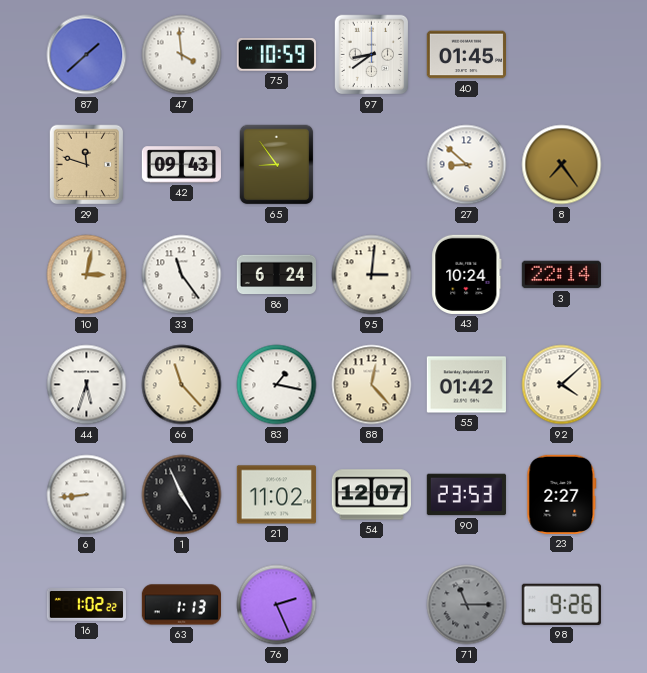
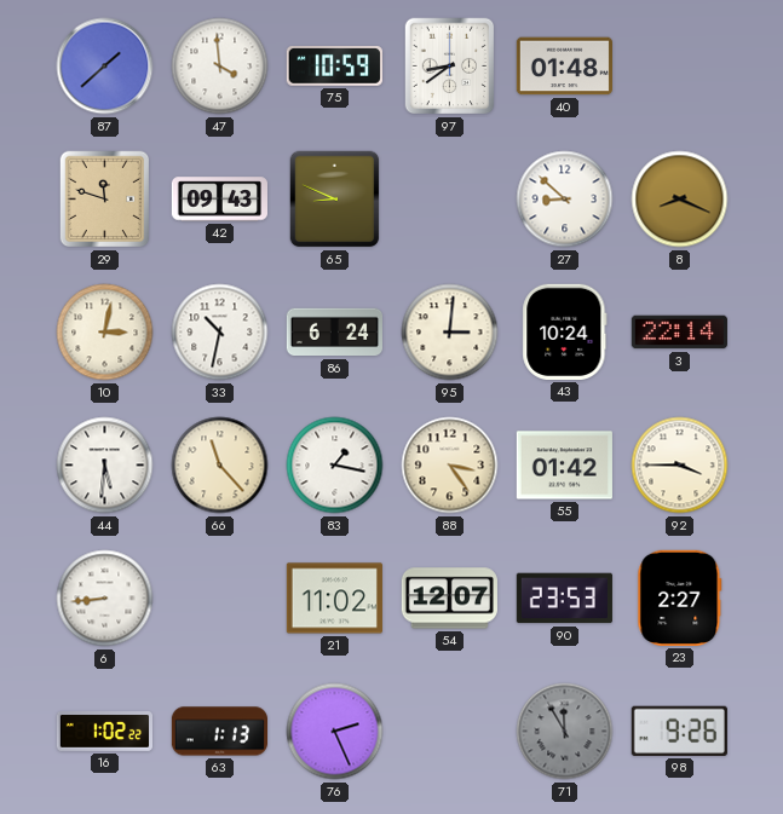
40: 01:45 -> 01:48 (564, 67)
65: 8:54 -> 8:49 (335, 200)
8: 7:24 -> 8:19 (680, 200)
33: 11:24 -> 10:32 (220, 333)
44: 5:33 -> 5:31 (105, 466)
88: 12:23 -> 3:24 (450, 466)
92: 4:08 -> 3:45 (680, 466)
1: 4:56 -> none (182, 495)
71: 11:15 -> 11:55 (565, 732)
